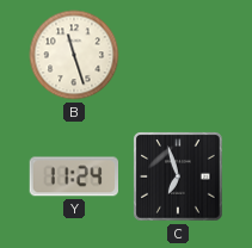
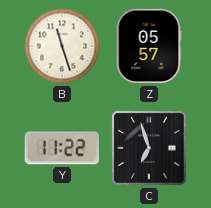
Z: none -> 05:57 (149, 46)
Y: 11:24 -> 11:22 (61, 148)
